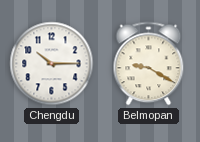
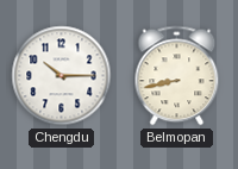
Belmopan: 9:20 -> 8:43 (177, 76)
